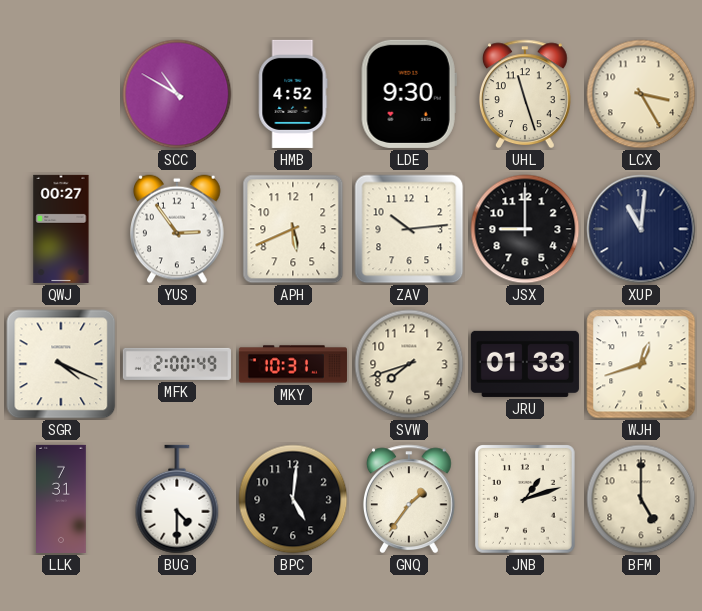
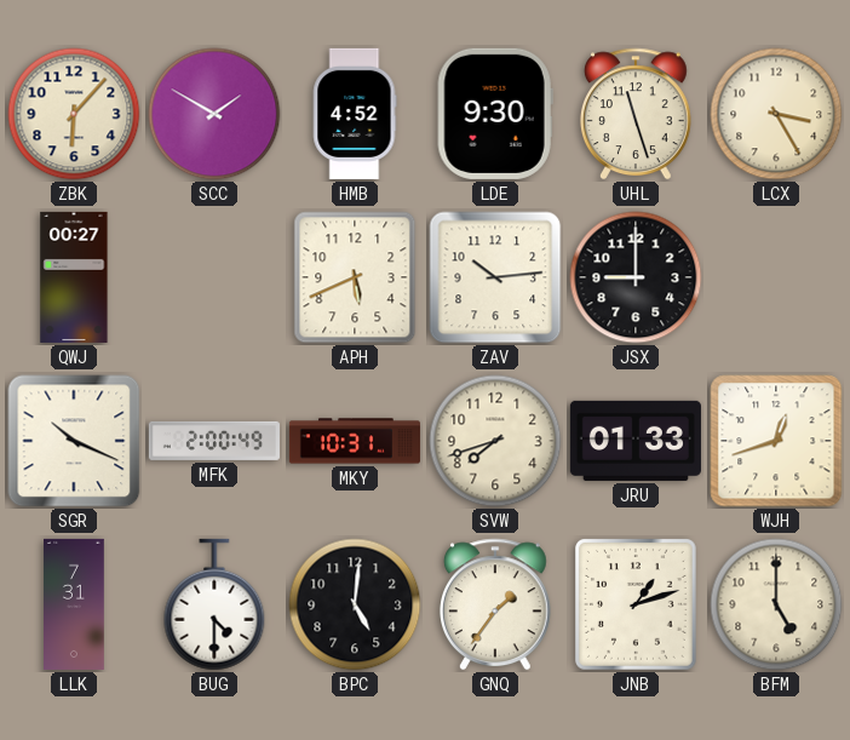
ZBK: none -> 6:07 (74, 114)
SCC: 10:50 -> 1:50 (214, 114)
YUS: 2:54 -> none (178, 229)
XUP: 11:01 -> none (641, 229)
SGR: 4:19 -> 10:19 (74, 441)
